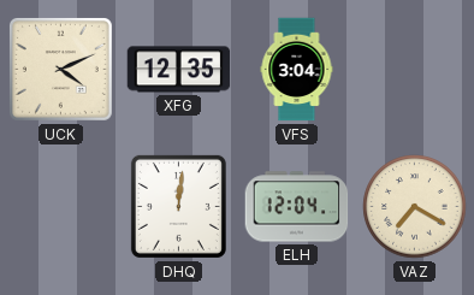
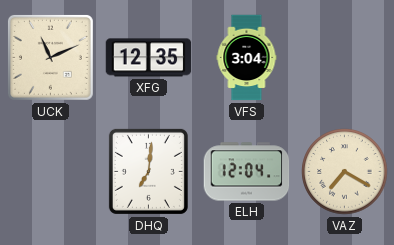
UCK: 4:11 -> 11:11 (50, 57)
DHQ: 12:01 -> 7:01 (148, 171)
